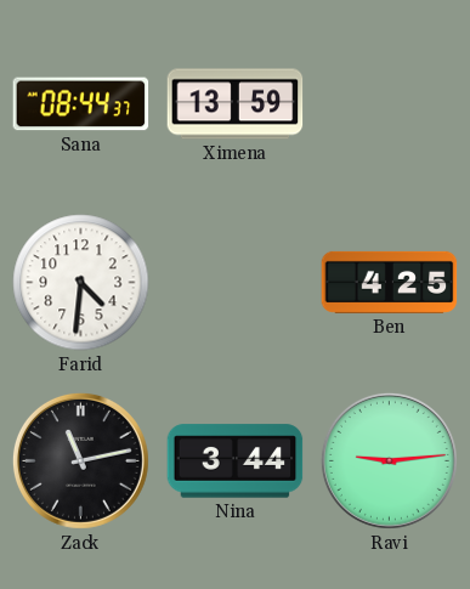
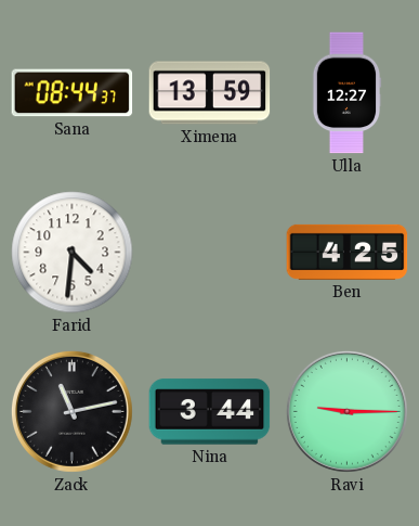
Ulla: none -> 12:27 (346, 93)
Ravi: 9:14 -> 9:15 (346, 411)
